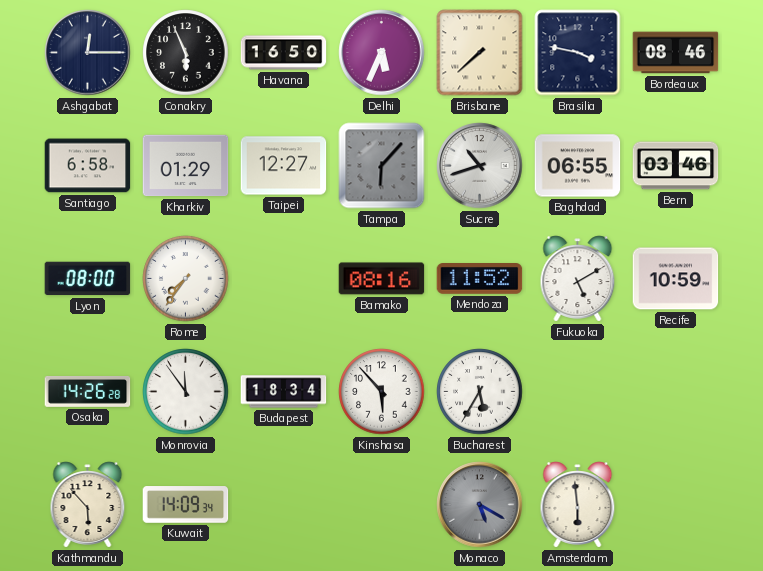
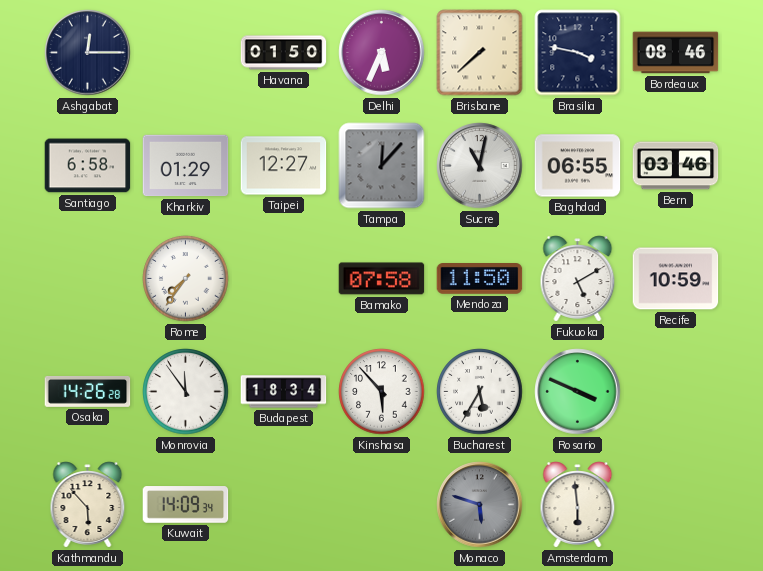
Conakry: 5:56 -> none (186, 53)
Havana: 16:50 -> 01:50 (284, 53)
Tampa: 6:07 -> 12:07 (382, 166)
Sucre: 10:42 -> 11:02 (480, 166)
Lyon: 08:00 -> none (88, 279)
Bamako: 08:16 -> 07:58 (382, 279)
Mendoza: 11:52 -> 11:50 (480, 279)
Rosario: none -> 3:49 (578, 392)
Monaco: 5:20 -> 5:48 (480, 505)
